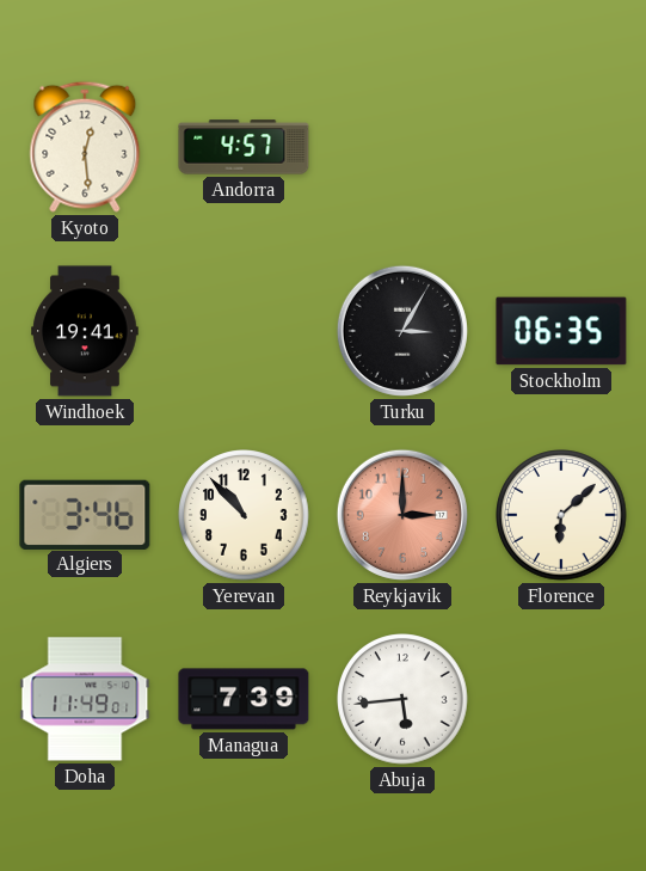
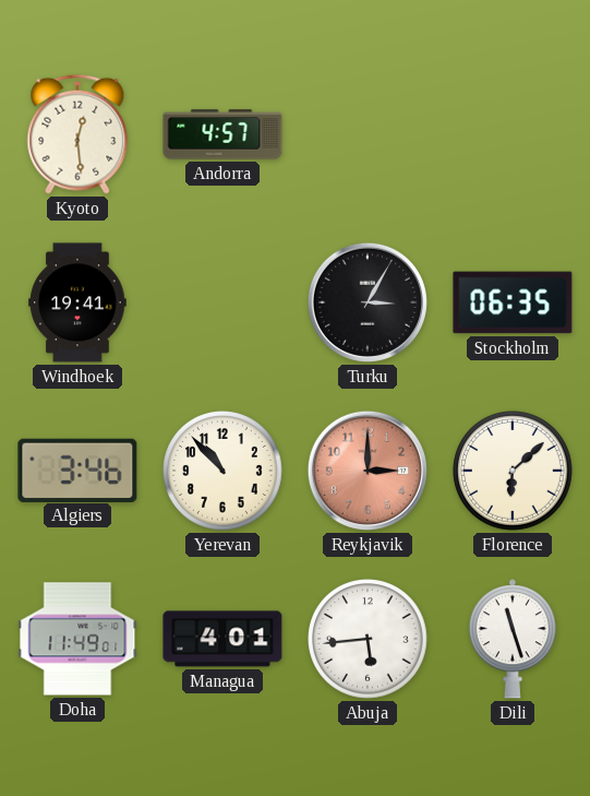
Managua: 7:39 -> 4:01 (222, 639)
Dili: none -> 11:27 (513, 639)
